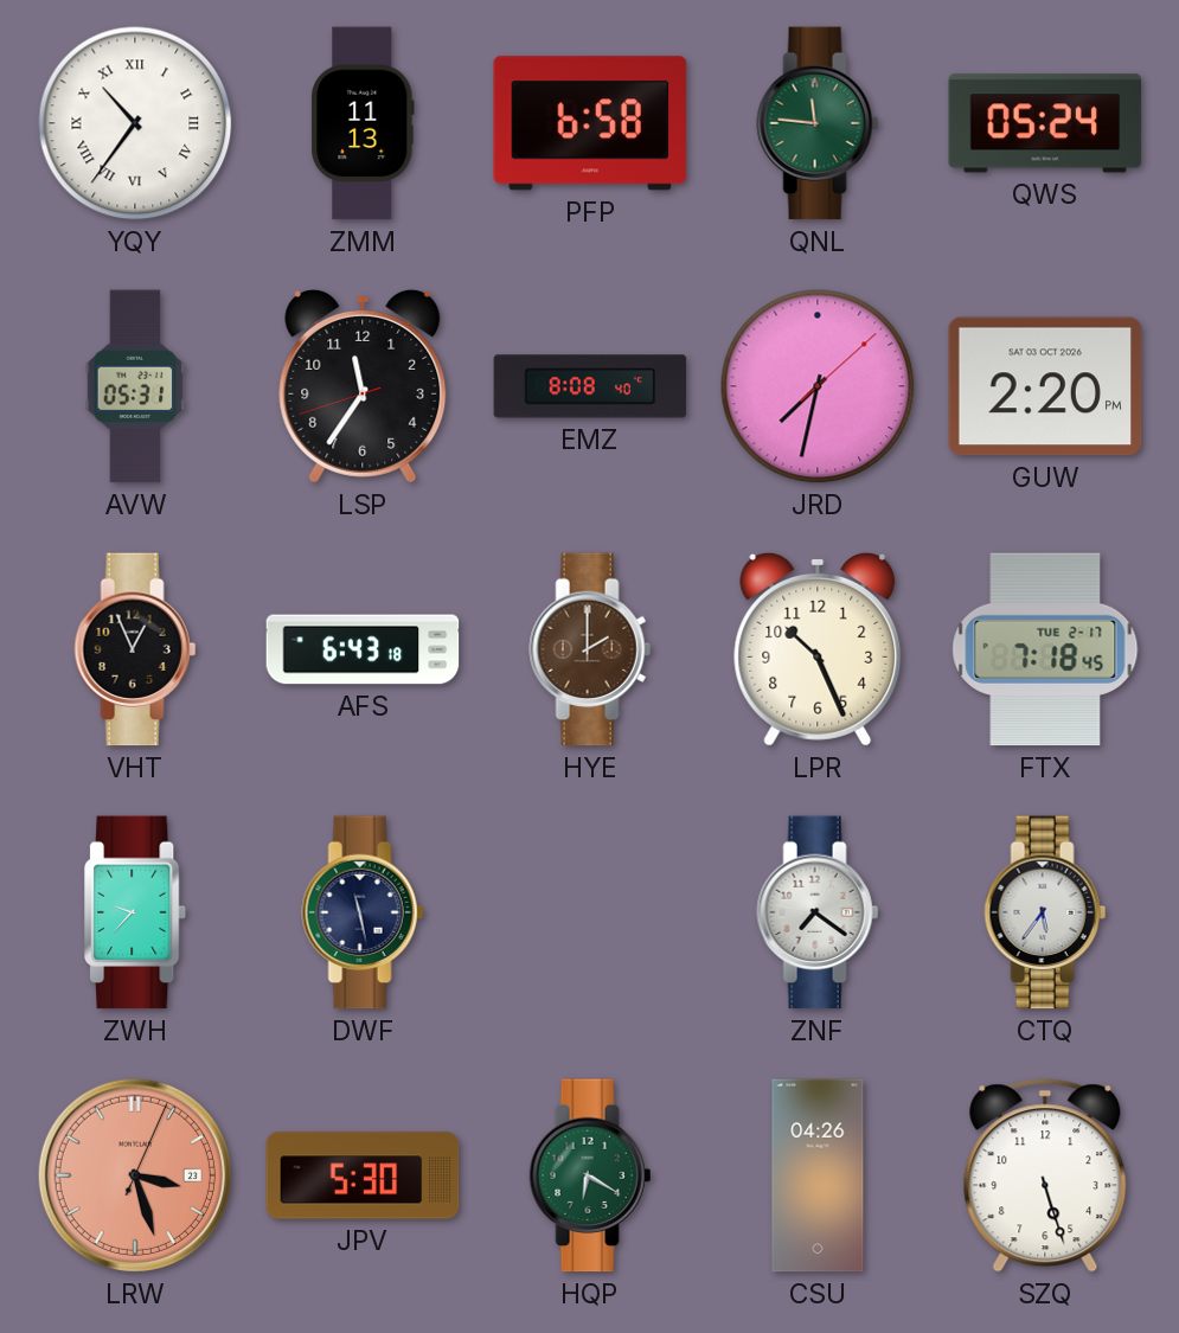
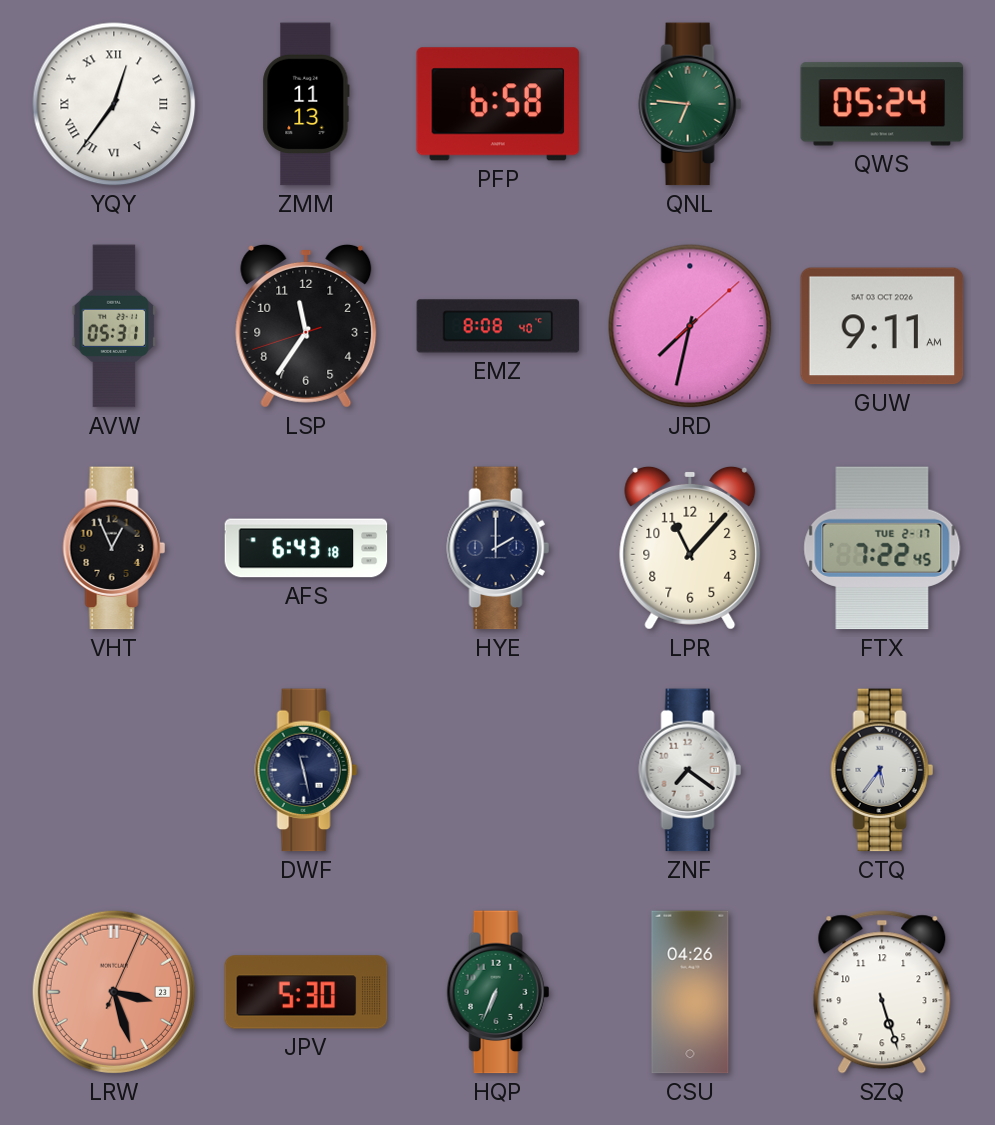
YQY: 10:36 -> 12:36 (114, 104)
QNL: 11:46 -> 6:46 (690, 104)
GUW: 2:20 -> 9:11 (882, 326)
HYE dial: brown -> navy (498, 548)
LPR: 10:26 -> 11:07 (690, 548)
FTX: 7:18 -> 7:22 (882, 548)
ZWH: 9:37 -> none (136, 912)
HQP: 6:20 -> 6:34 (498, 992)
